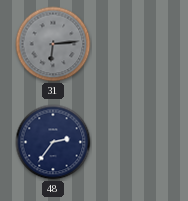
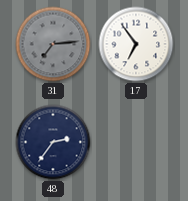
31: 6:14 -> 7:14 (53, 44)
17: none -> 6:54 (136, 44)
